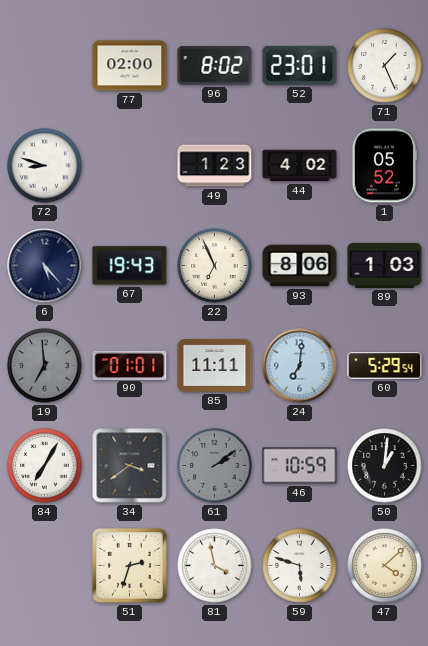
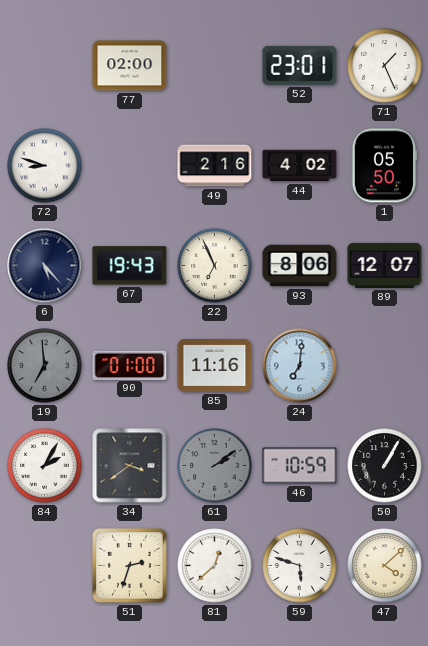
96: 8:02 -> none (215, 66)
49: 1:23 -> 2:16 (215, 166)
1: 05:52 -> 05:50 (383, 166)
89: 1:03 -> 12:07 (385, 265)
90: 01:01 -> 01:00 (130, 365)
85: 11:11 -> 11:16 (215, 366)
60: 5:29 -> none (385, 366)
84: 7:05 -> 2:05 (45, 466)
50: 1:01 -> 1:05 (385, 466)
81: 3:58 -> 12:38 (215, 566)
